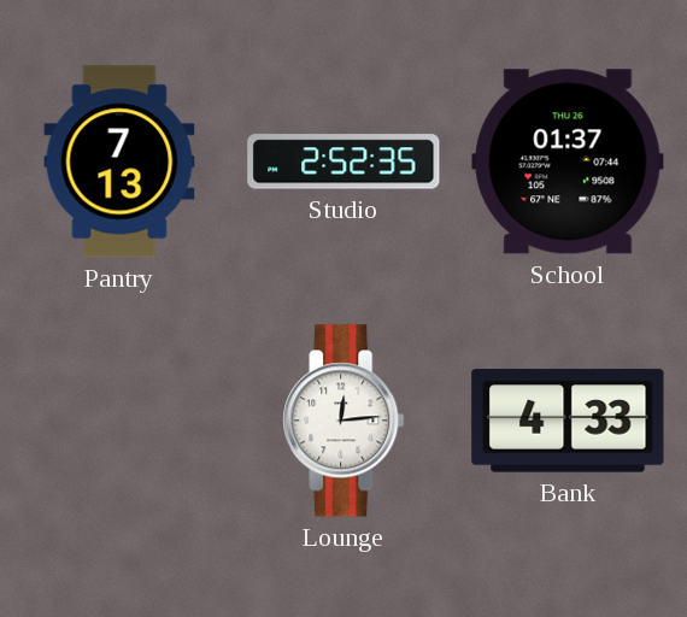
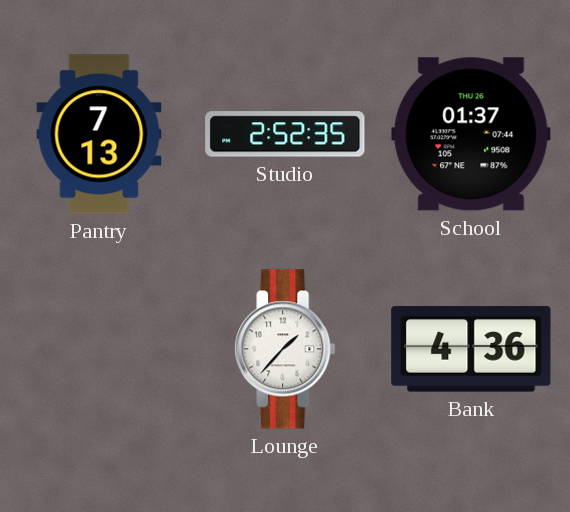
Lounge: 12:14 -> 1:37 (285, 349)
Bank: 4:33 -> 4:36 (471, 349)
